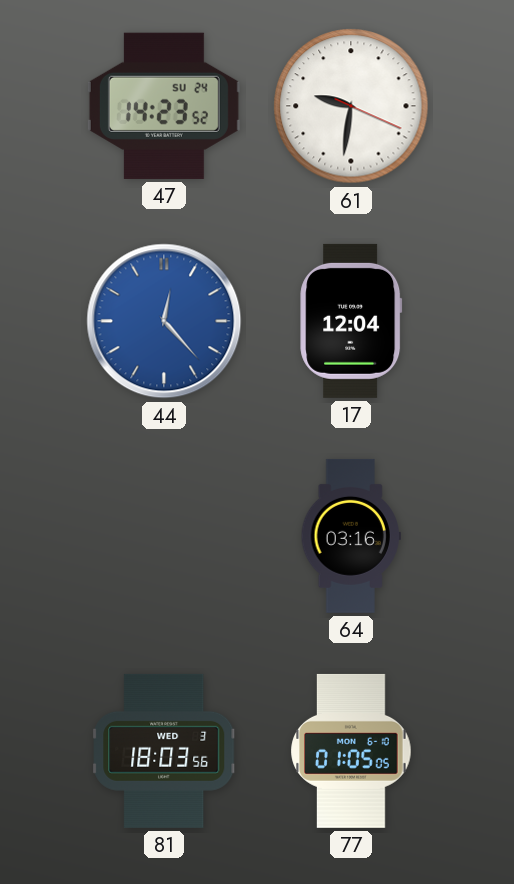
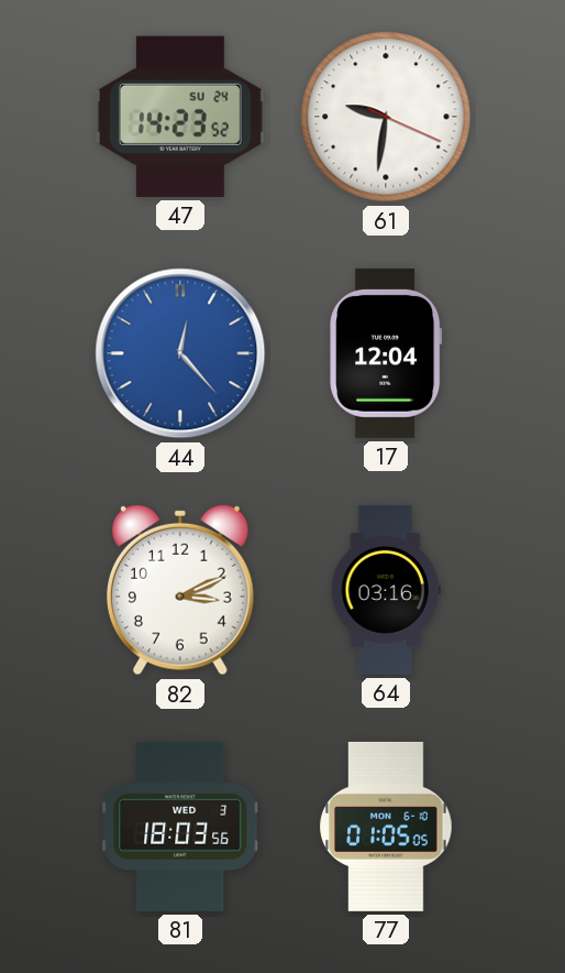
82: none -> 3:11 (180, 590)
